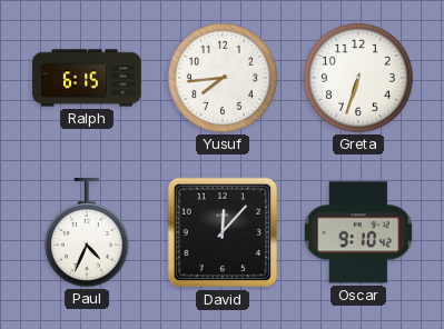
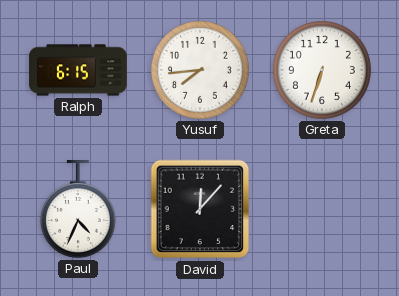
Oscar: 9:10 -> none (358, 232)
